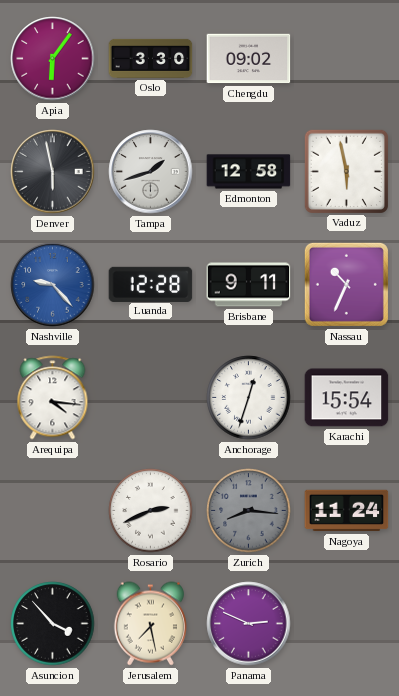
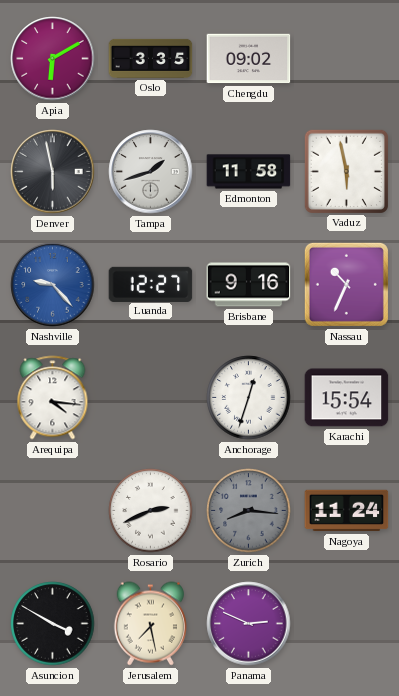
Apia: 6:06 -> 6:10 (53, 59)
Oslo: 3:30 -> 3:35 (151, 58)
Edmonton: 12:58 -> 11:58 (249, 172)
Luanda: 12:28 -> 12:27 (151, 284)
Brisbane: 9:11 -> 9:16 (249, 285)
Asuncion: 3:53 -> 3:50 (53, 624)
